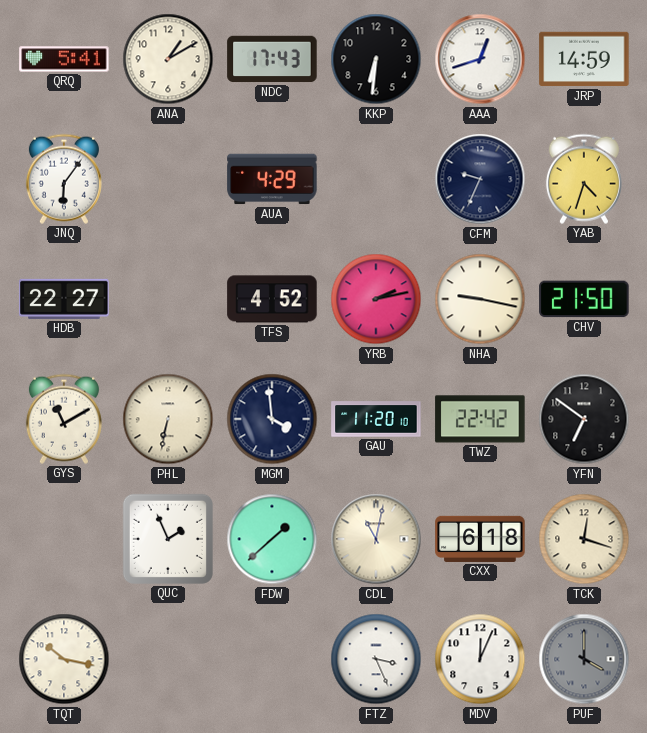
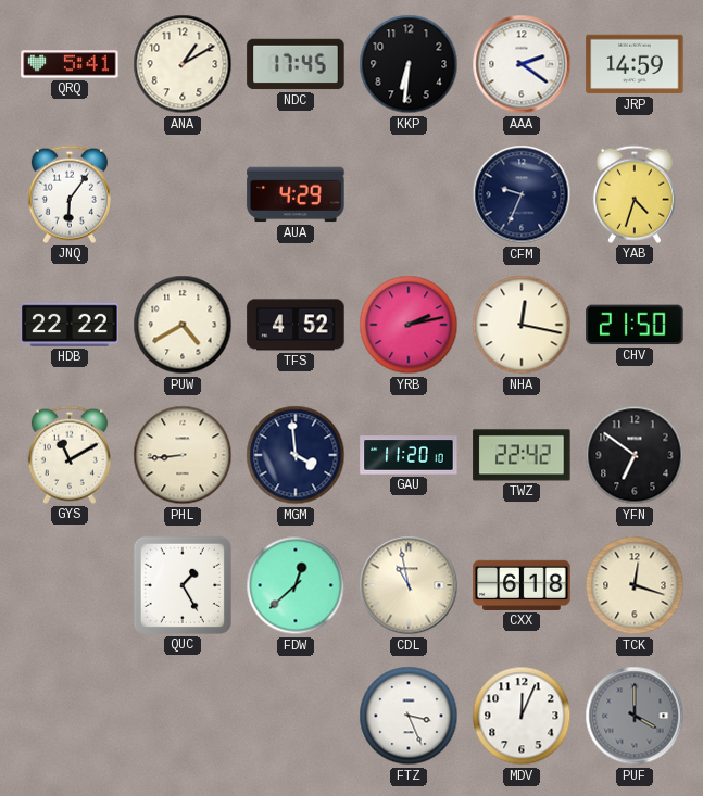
NDC: 17:43 -> 17:45 (296, 64)
AAA: 12:42 -> 2:21 (522, 64)
HDB: 22:27 -> 22:22 (70, 325)
PUW: none -> 4:40 (183, 325)
NHA: 9:17 -> 12:17 (522, 325)
PHL: 6:32 -> 8:44 (183, 455)
QUC: 1:56 -> 1:25 (183, 585)
FDW: 1:38 -> 12:38 (296, 585)
CDL: 11:02 -> 10:58 (409, 585)
TQT: 10:17 -> none (64, 659)
